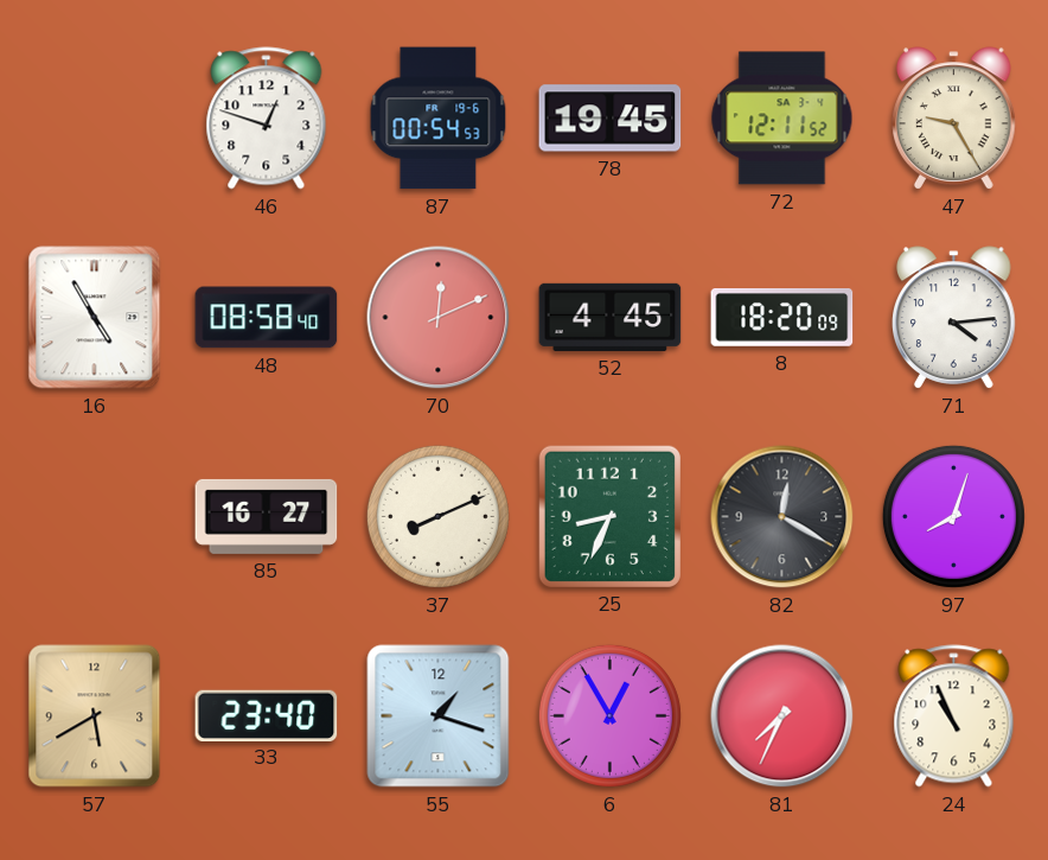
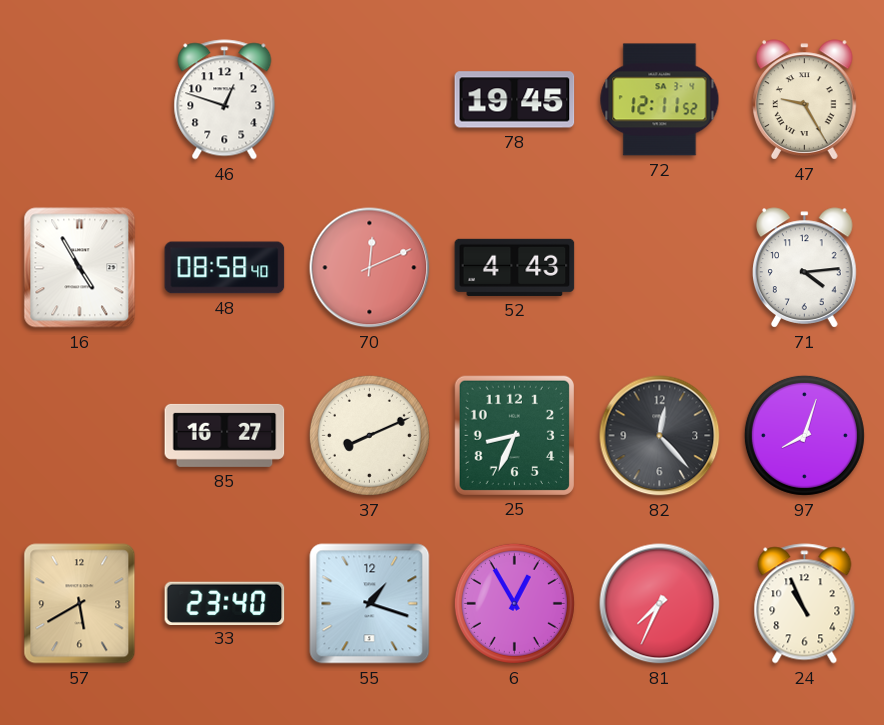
87: 00:54 -> none (439, 119)
52: 4:45 -> 4:43 (515, 267)
8: 18:20 -> none (782, 318)
82: 12:20 -> 12:23 (660, 436)
